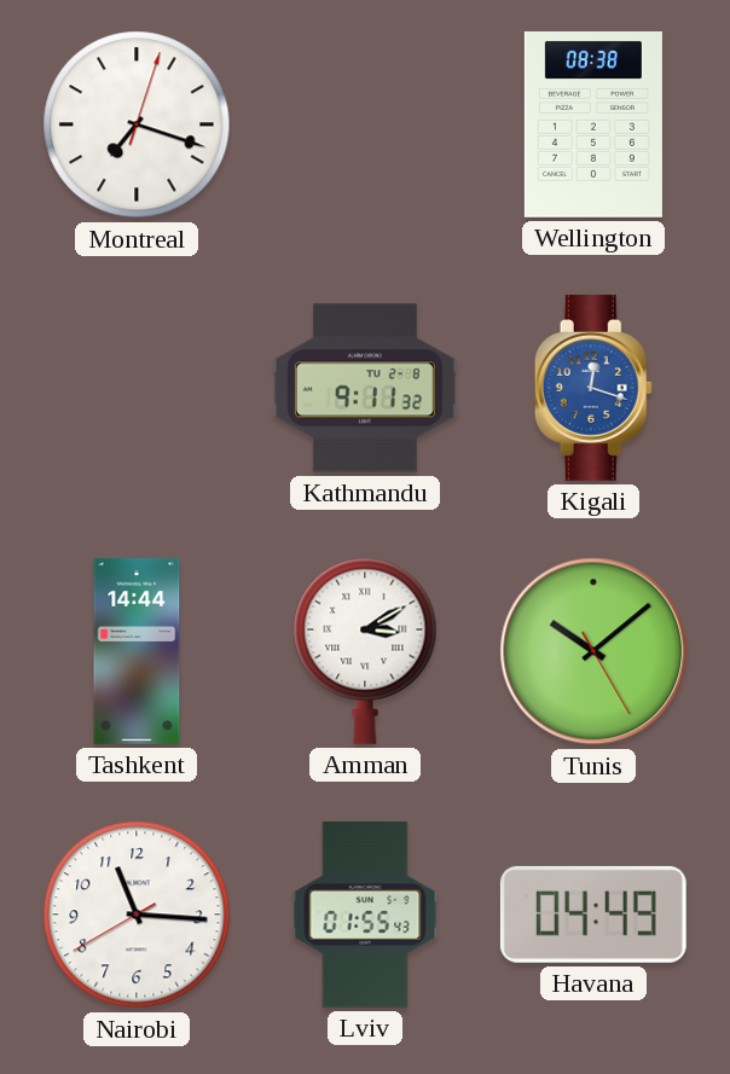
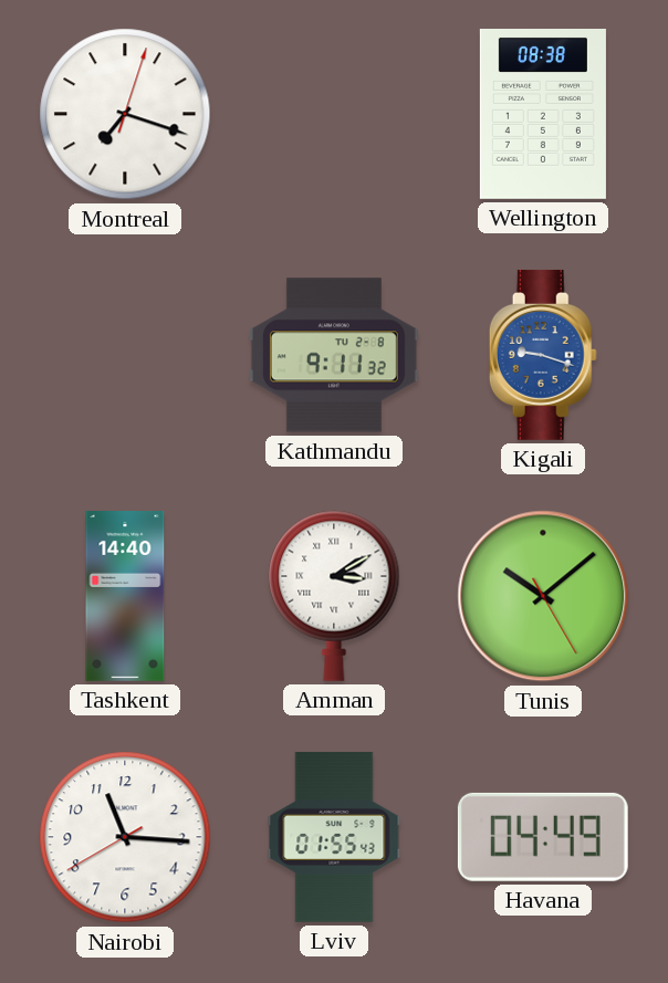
Kigali: 12:18 -> 9:18 (543, 355)
Tashkent: 14:44 -> 14:40 (125, 597)
